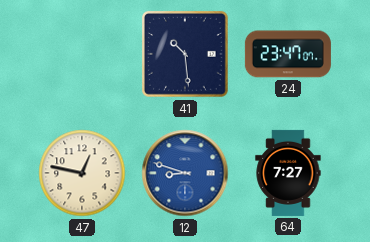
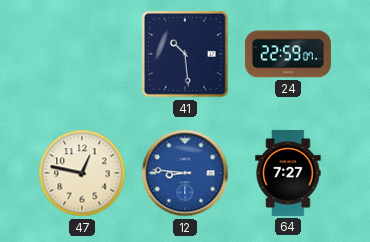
24: 23:47 -> 22:59 (288, 54)
12: 8:48 -> 8:46 (185, 173)
